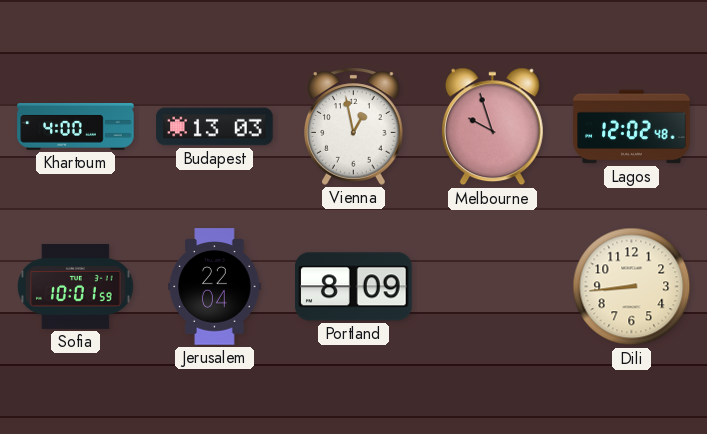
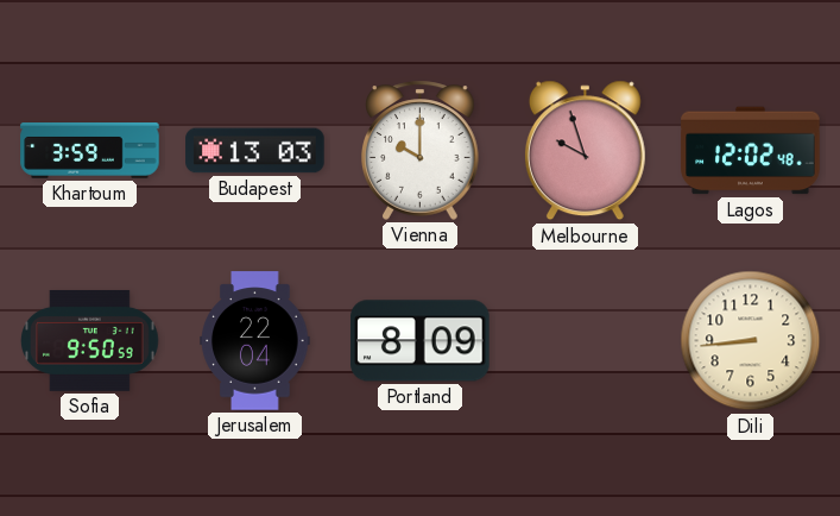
Khartoum: 4:00 -> 3:59 (90, 151)
Vienna: 12:58 -> 10:00 (421, 150)
Sofia: 10:01 -> 9:50 (90, 340)
